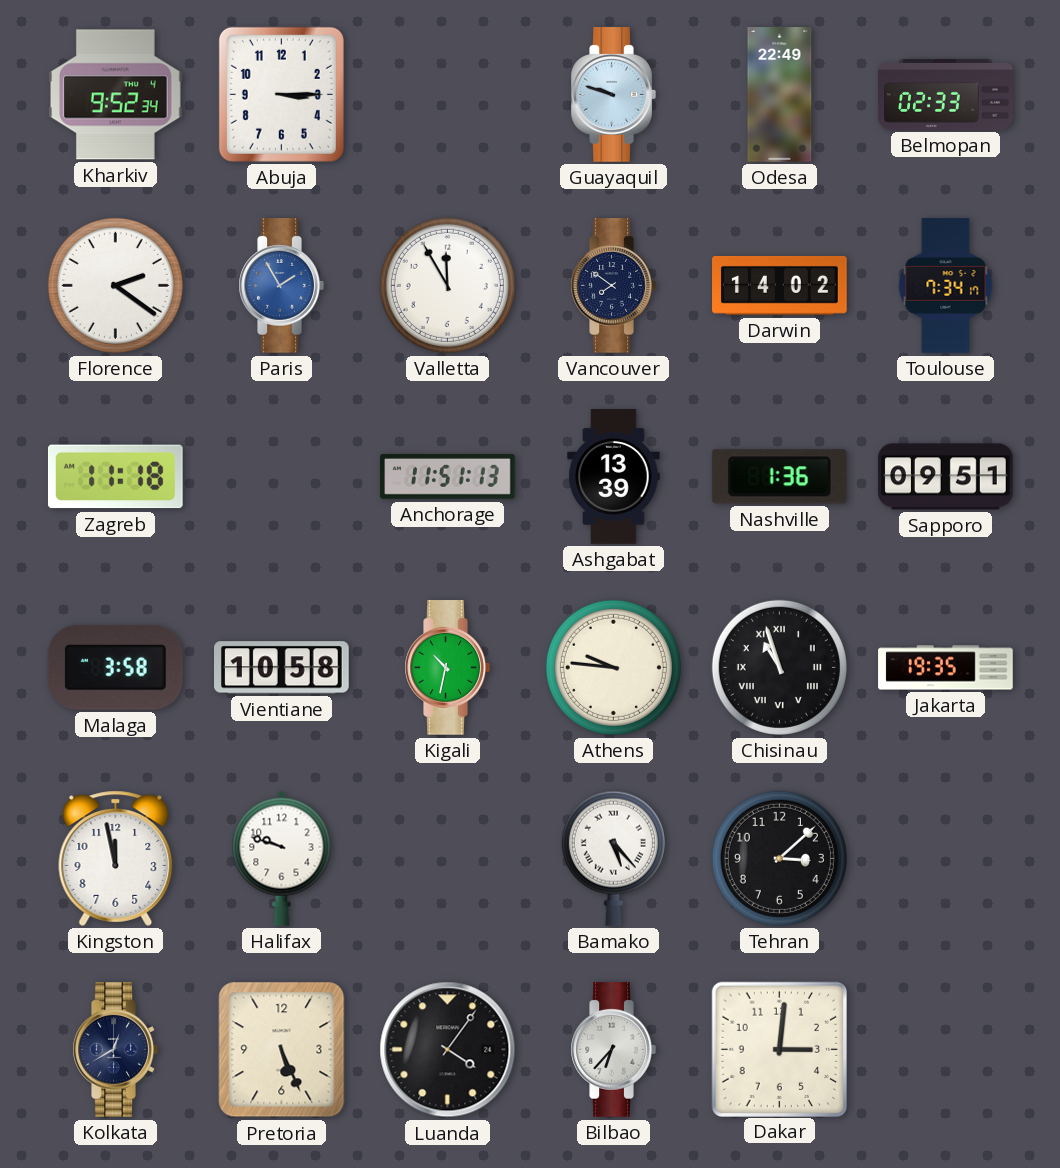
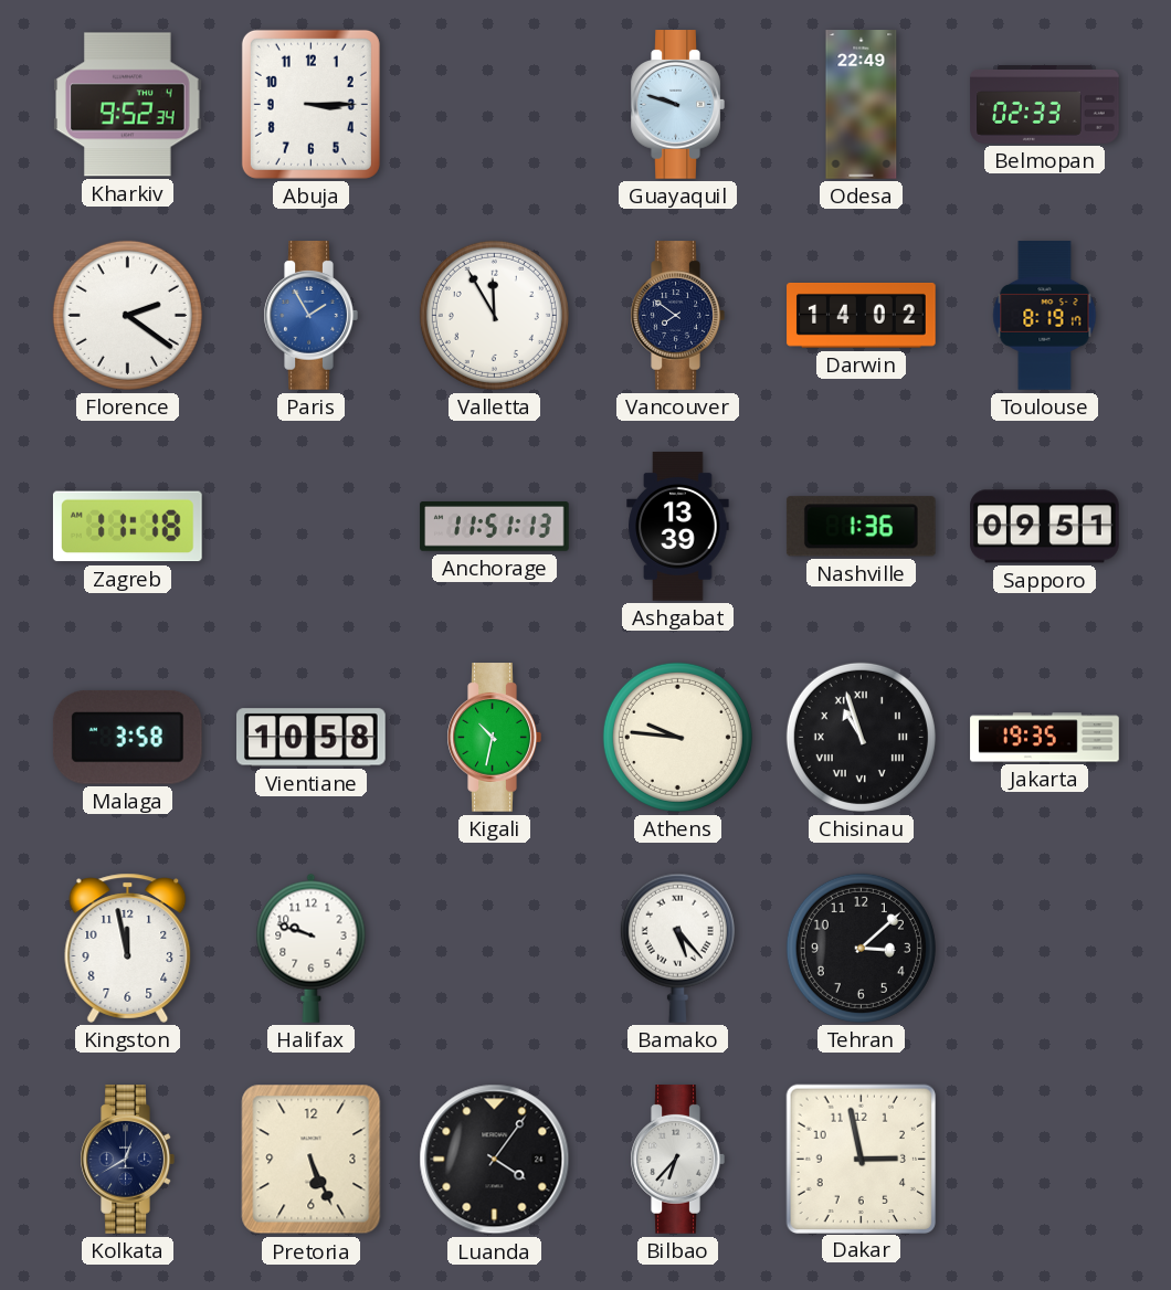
Toulouse: 7:34 -> 8:19 (1045, 316)
Dakar: 3:01 -> 2:58 (861, 1159)
